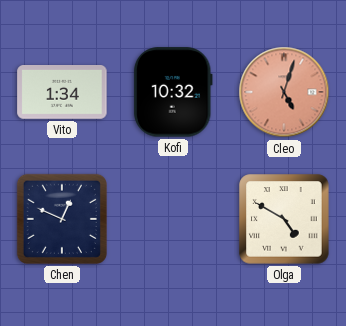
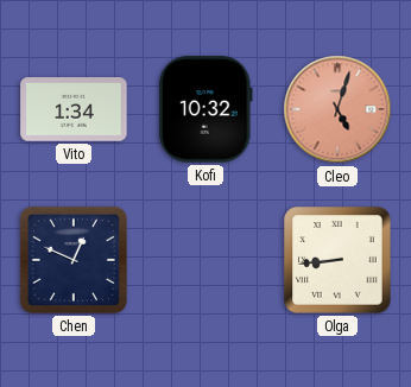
Olga: 4:50 -> 8:44 (337, 260)
